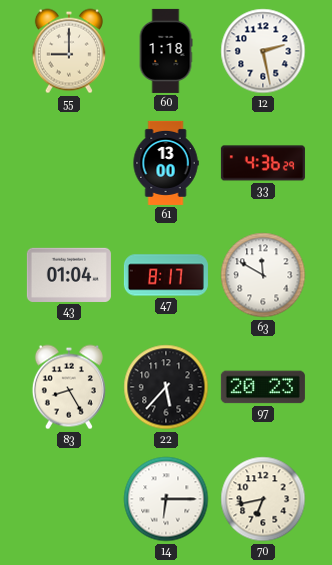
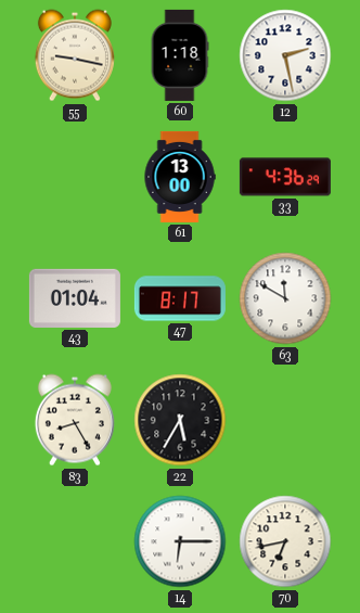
55: 9:00 -> 9:17 (75, 55)
22: 5:37 -> 5:35 (180, 420)
97: 20:23 -> none (263, 387)
